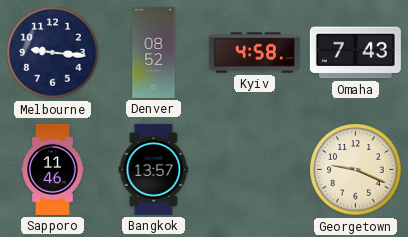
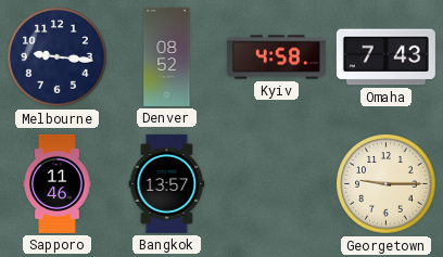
Georgetown: 9:19 -> 9:15 (387, 184)
